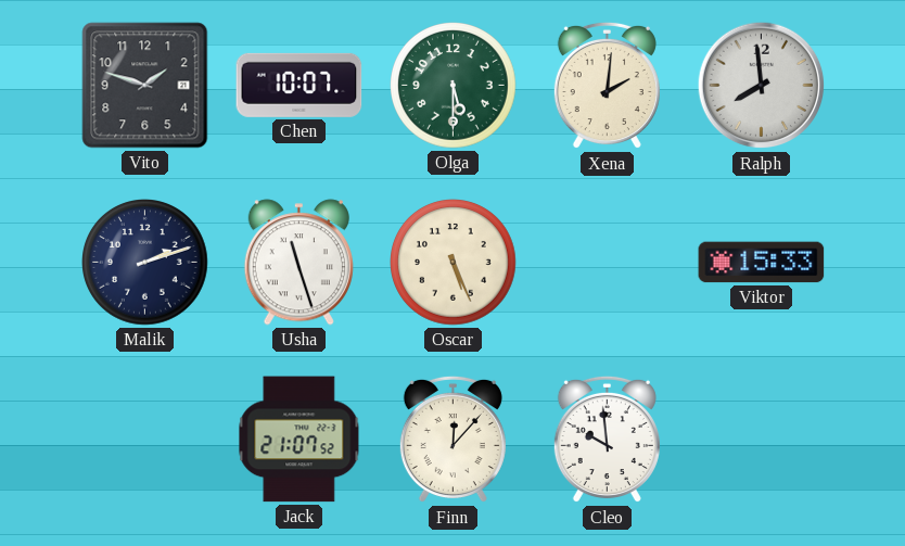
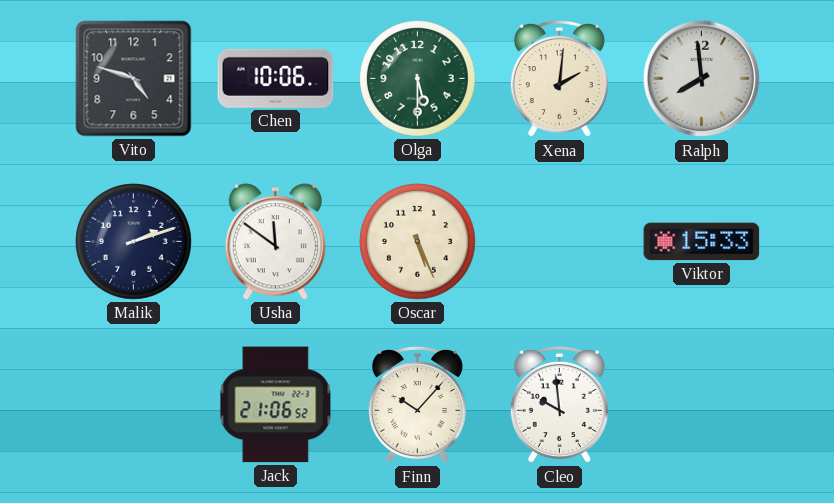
Vito: 1:48 -> 4:48 (134, 79)
Chen: 10:07 -> 10:06 (276, 78)
Usha: 11:27 -> 11:51 (275, 242)
Jack: 21:07 -> 21:06 (276, 405)
Finn: 12:07 -> 10:07 (417, 405)
